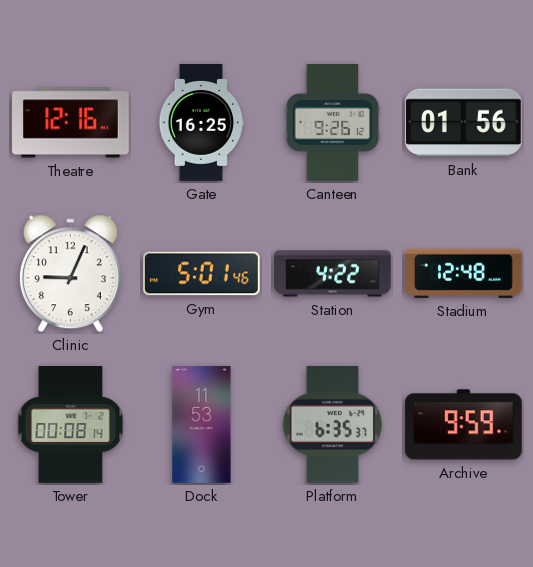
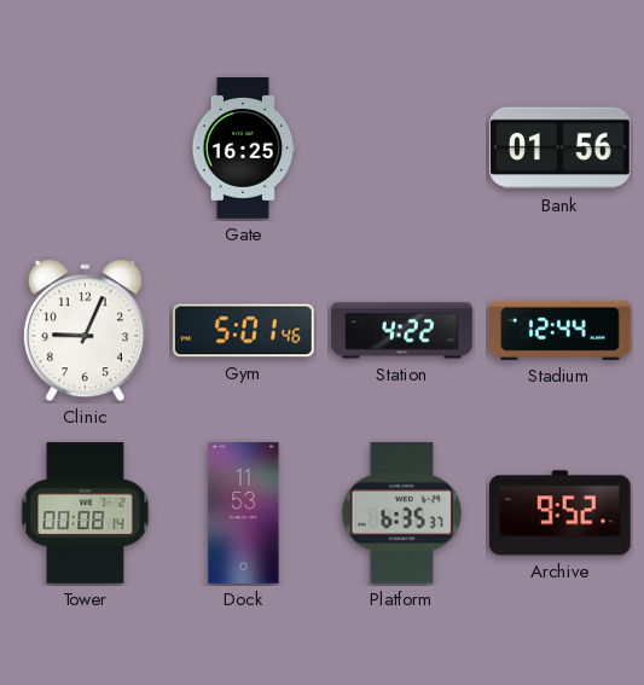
Theatre: 12:16 -> none (71, 123)
Canteen: 9:26 -> none (333, 123)
Stadium: 12:48 -> 12:44 (561, 330)
Archive: 9:59 -> 9:52 (559, 513)
